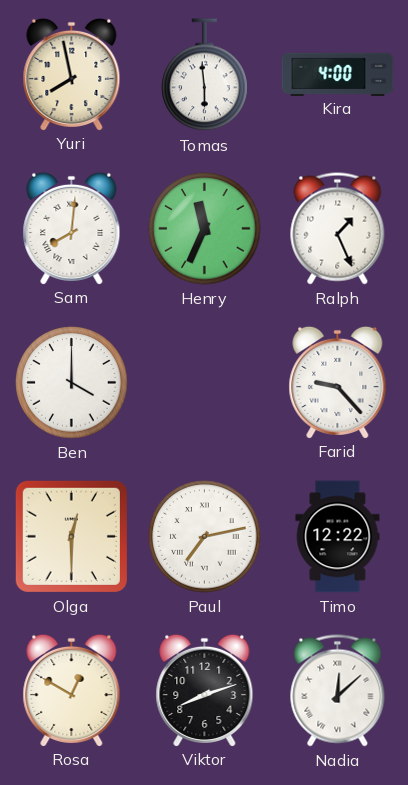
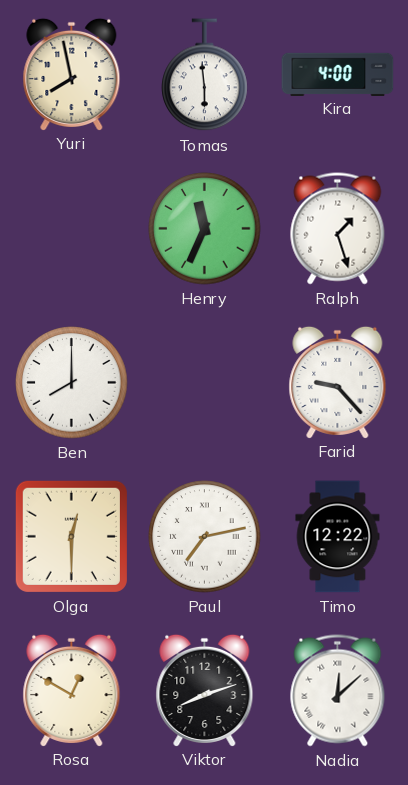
Sam: 8:01 -> none (72, 228)
Ralph: 1:26 -> 1:27 (338, 229)
Ben: 4:00 -> 8:00 (72, 383)
